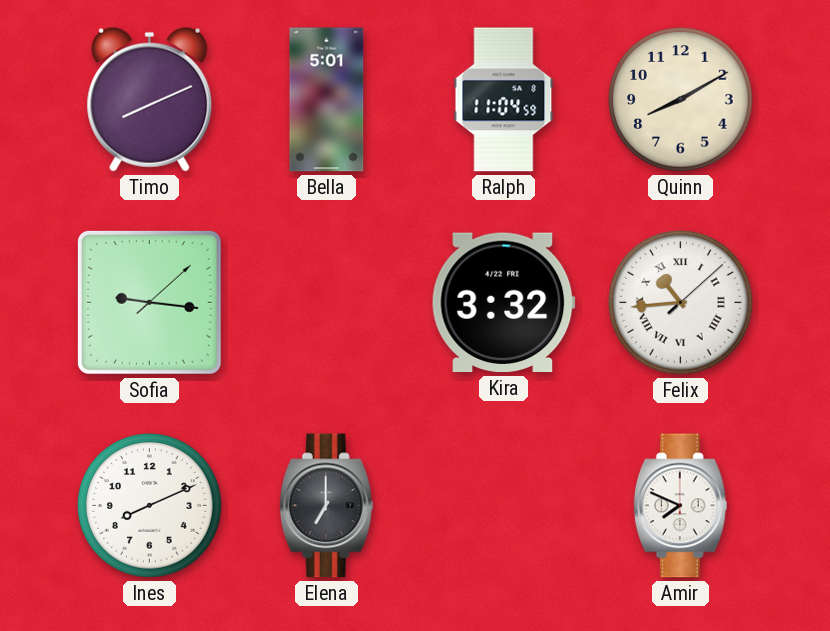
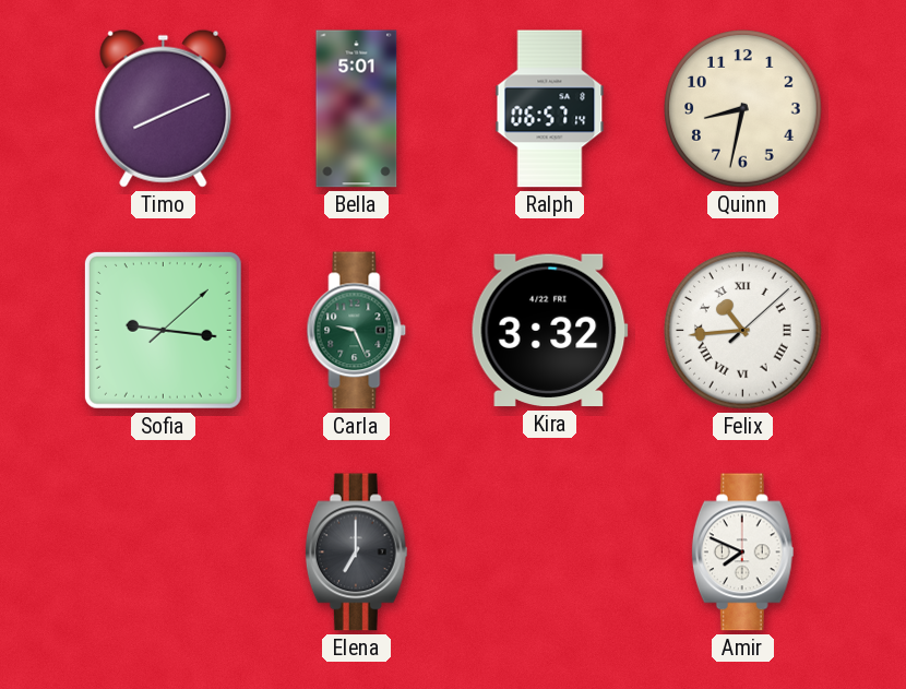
Ralph: 11:04 -> 06:57 (550, 109)
Quinn: 8:10 -> 8:32 (743, 109)
Carla: none -> 9:26 (357, 331)
Ines: 8:11 -> none (150, 506)
